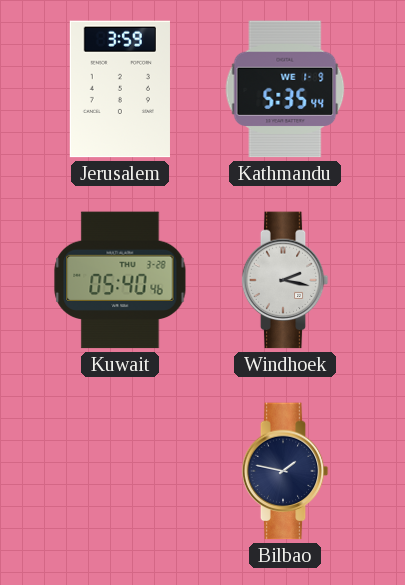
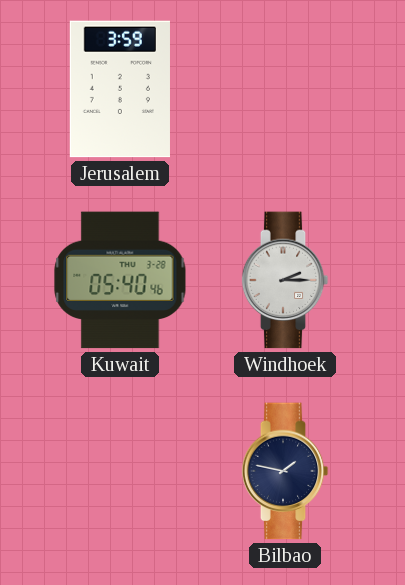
Kathmandu: 5:35 -> none (285, 89)
Windhoek: 2:17 -> 2:15 (285, 280)
